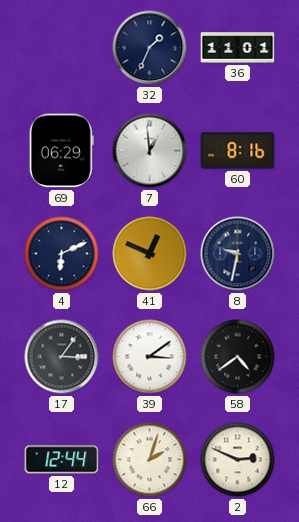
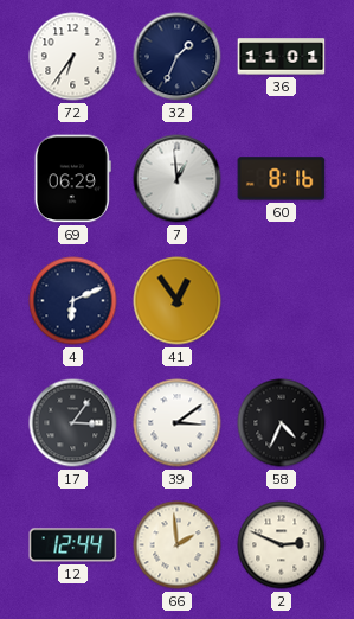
72: none -> 6:36 (73, 57)
41: 12:49 -> 12:54 (178, 301)
8: 9:32 -> none (238, 254)
58: 4:39 -> 4:34 (282, 423)
66: 2:03 -> 1:59 (178, 545)
